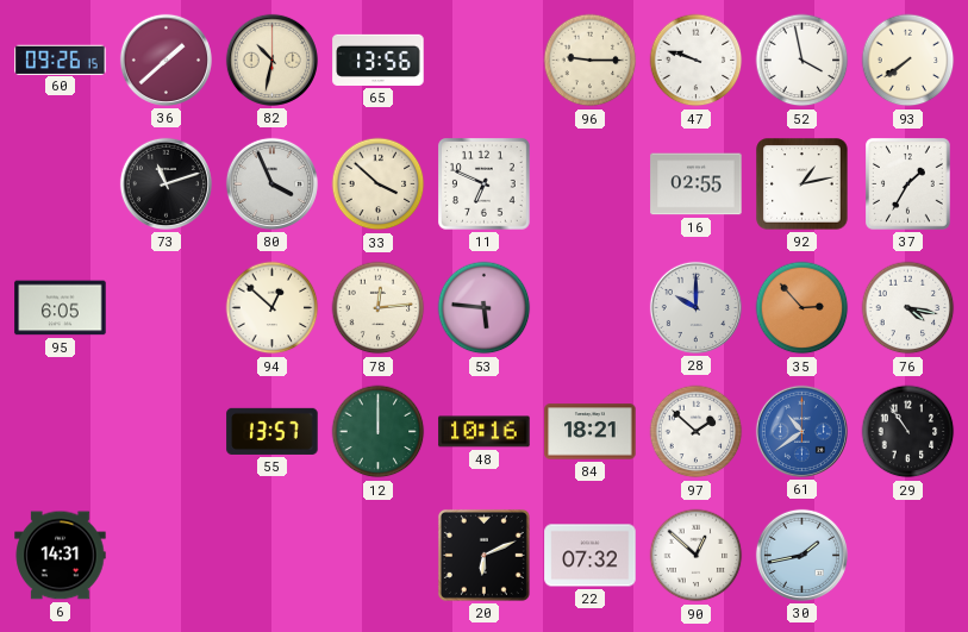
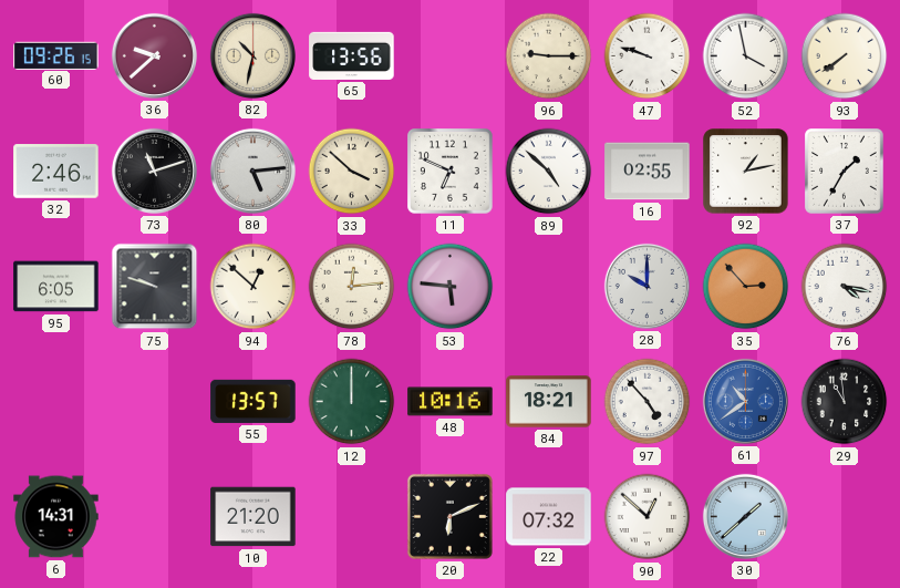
36: 1:38 -> 9:38 (154, 55)
32: none -> 2:46 (56, 172)
80: 3:56 -> 5:14 (252, 171)
89: none -> 4:52 (549, 172)
75: none -> 9:48 (155, 287)
97: 1:52 -> 4:53 (648, 402)
29: 10:54 -> 10:59 (845, 402)
10: none -> 21:20 (254, 517)
30: 1:43 -> 1:38 (745, 516)
